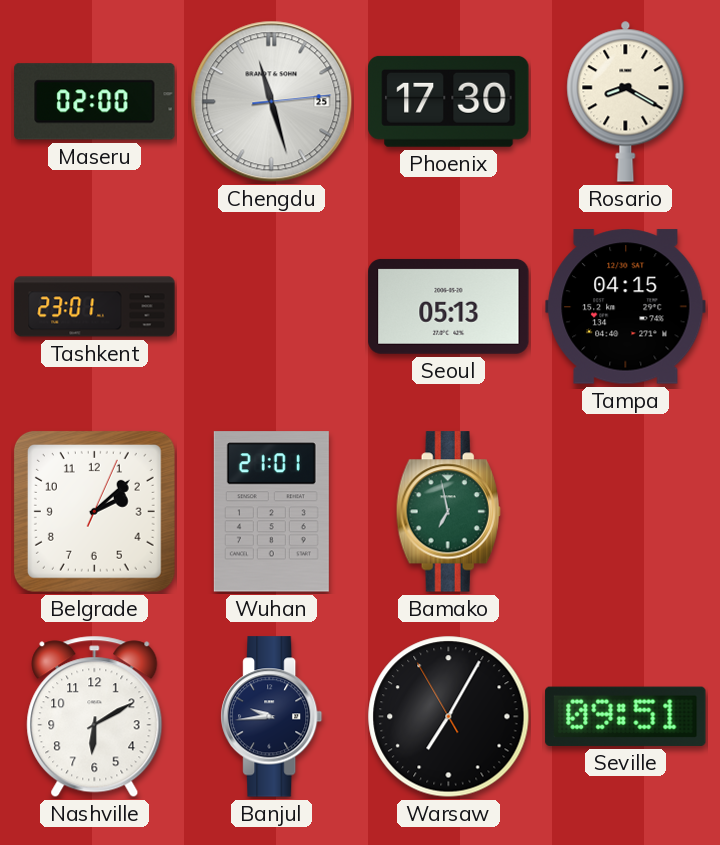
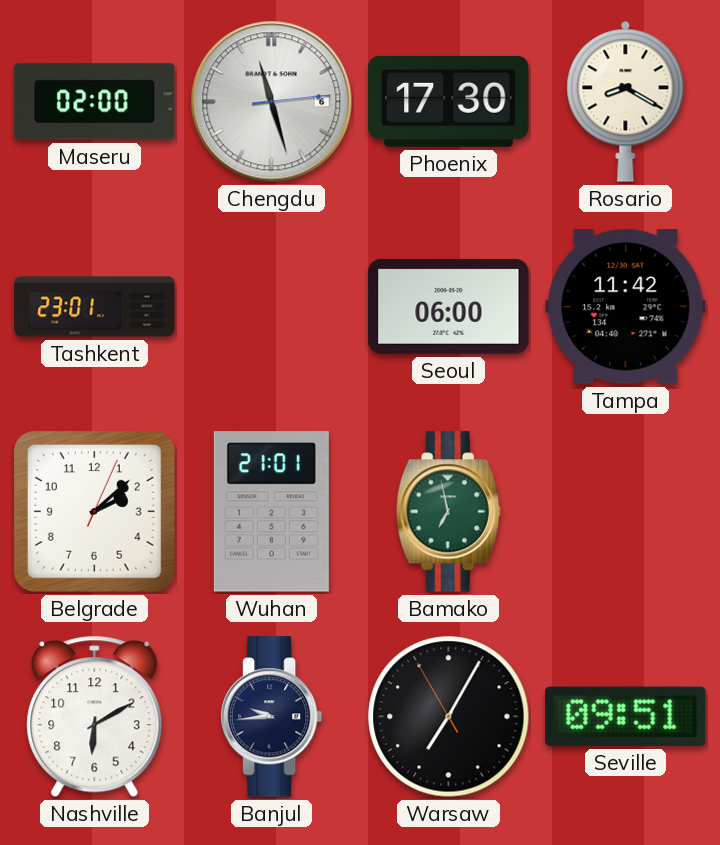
Chengdu date: 25 -> 6 (272, 102)
Seoul: 05:13 -> 06:00 (449, 306)
Tampa: 04:15 -> 11:42 (626, 307)
